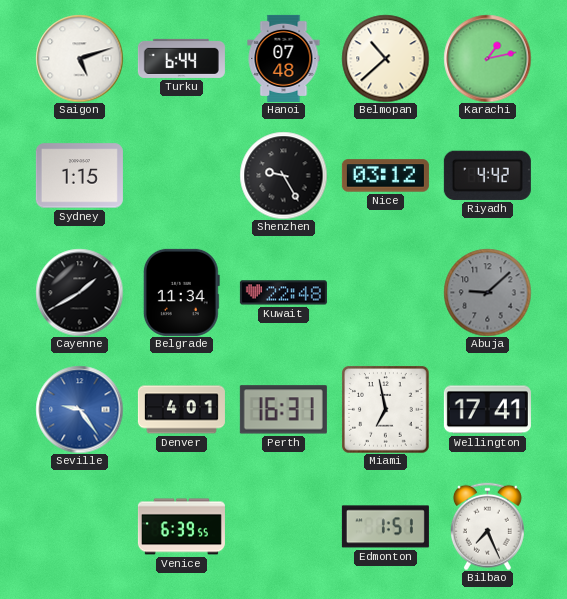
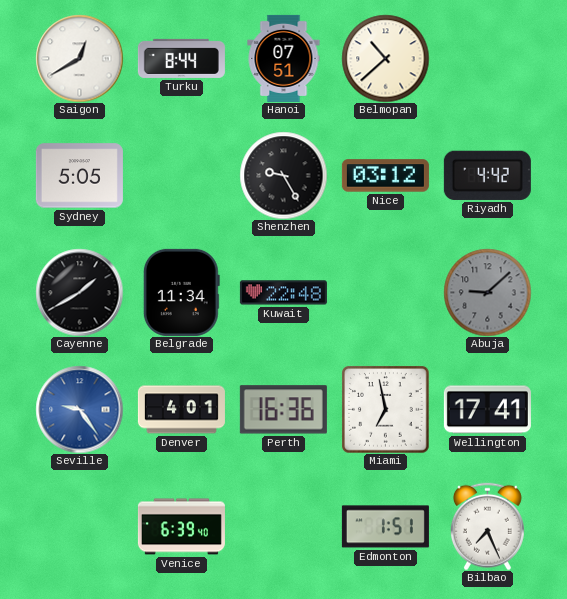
Saigon: 5:12 -> 12:40 (79, 58)
Turku: 6:44 -> 8:44 (181, 58)
Hanoi: 07:48 -> 07:51 (284, 58)
Karachi: 1:13 -> none (487, 58)
Sydney: 1:15 -> 5:05 (79, 176)
Perth: 16:31 -> 16:36 (283, 410)
Venice: 6:39:55 -> 6:39:40 (181, 527)
